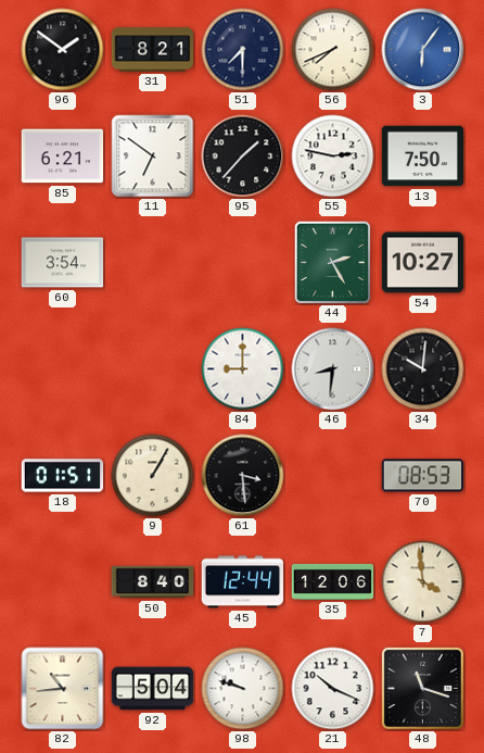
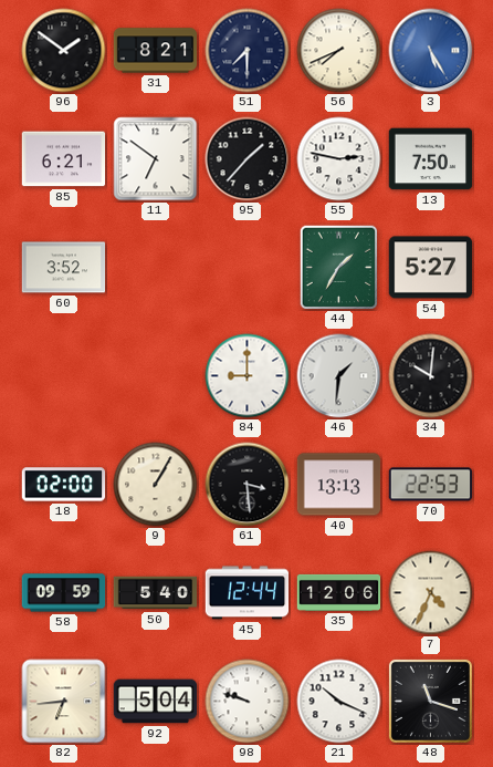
3: 6:06 -> 5:25 (431, 51)
60: 3:54 -> 3:52 (64, 268)
44: 2:25 -> 1:35 (339, 268)
54: 10:27 -> 5:27 (431, 268)
46: 8:31 -> 1:31 (339, 376)
18: 01:51 -> 02:00 (64, 485)
40: none -> 13:13 (339, 485)
70: 08:53 -> 22:53 (431, 485)
58: none -> 09:59 (64, 593)
50: 8:40 -> 5:40 (156, 593)
7: 3:59 -> 4:34 (431, 593)
82: 10:44 -> 6:44 (64, 702)
